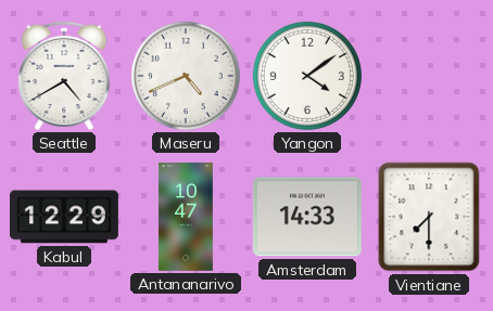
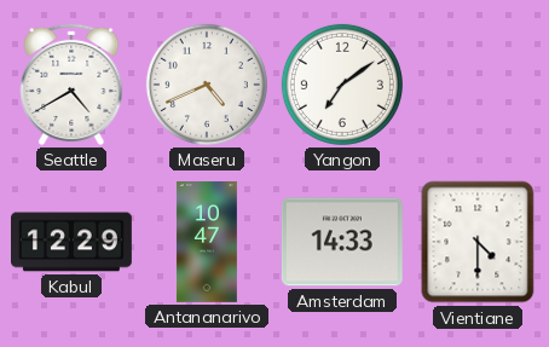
Yangon: 4:09 -> 7:09 (342, 85)
Vientiane: 7:30 -> 4:30 (478, 242)
